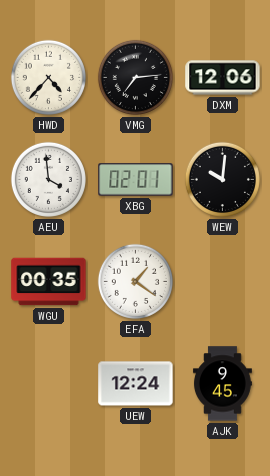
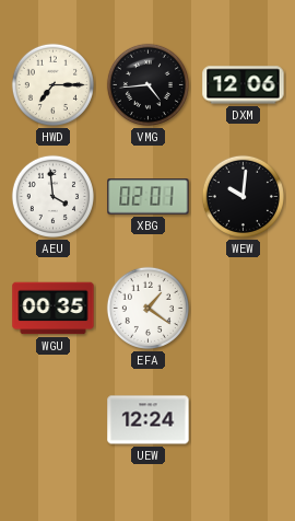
HWD: 4:37 -> 7:15 (52, 84)
VMG: 7:14 -> 4:44 (147, 84)
AJK: 9:45 -> none (222, 384)
